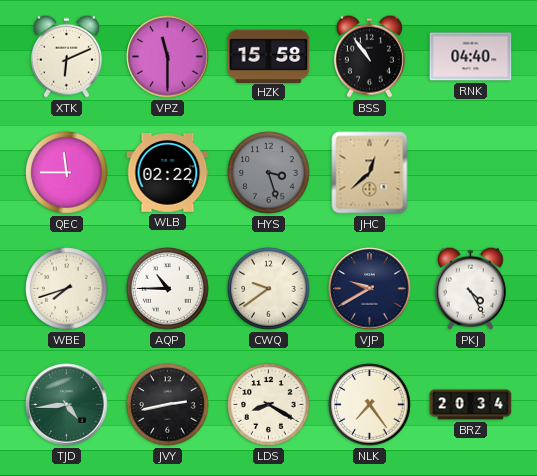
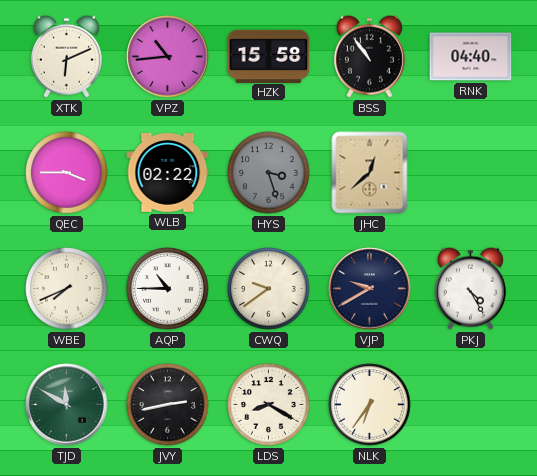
VPZ: 11:30 -> 10:44 (168, 57)
QEC: 11:45 -> 3:45 (67, 173)
WBE: 7:42 -> 7:41 (67, 289)
TJD: 4:44 -> 11:50 (67, 405)
NLK: 7:24 -> 6:36 (370, 405)
BRZ: 20:34 -> none (471, 405)
